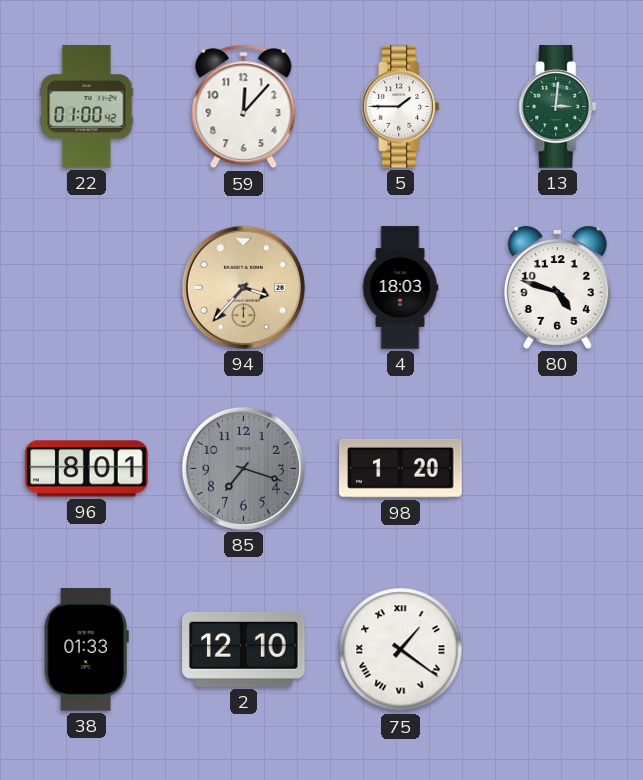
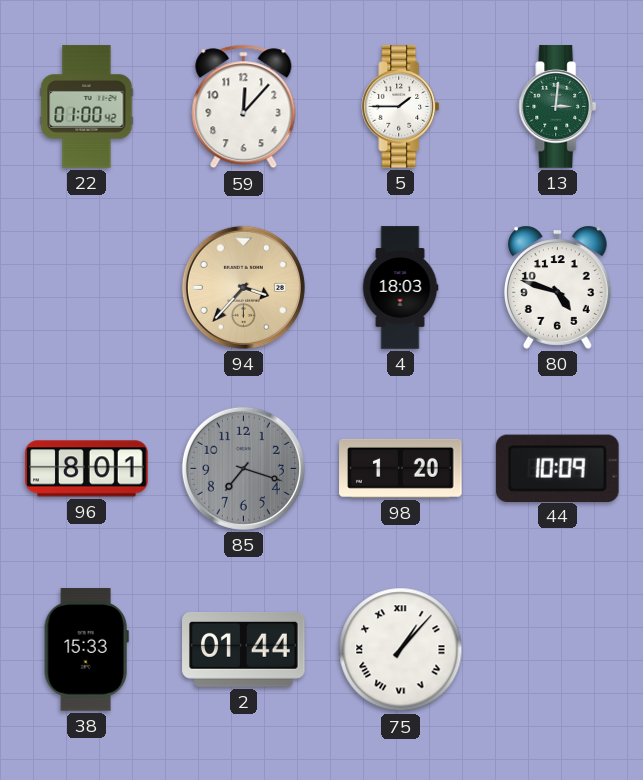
44: none -> 10:09 (557, 468)
38: 01:33 -> 15:33 (86, 650)
2: 12:10 -> 01:44 (244, 649)
75: 1:21 -> 1:07 (401, 650)
